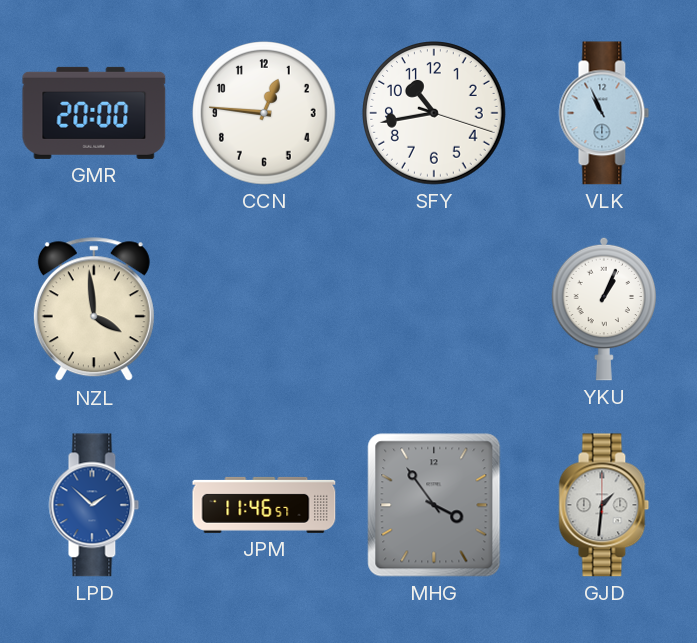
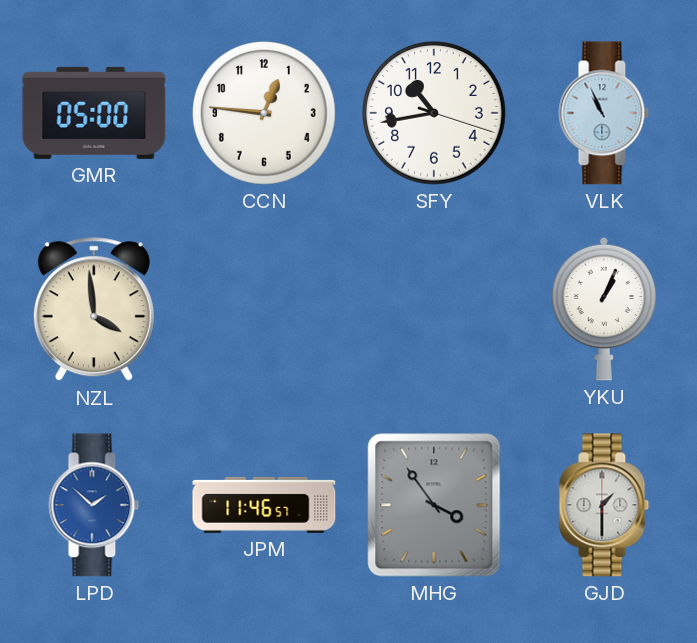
GMR: 20:00 -> 05:00 (94, 113)
GJD: 1:31 -> 1:30 (604, 505)
